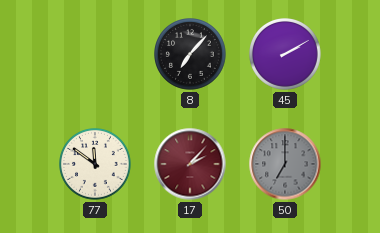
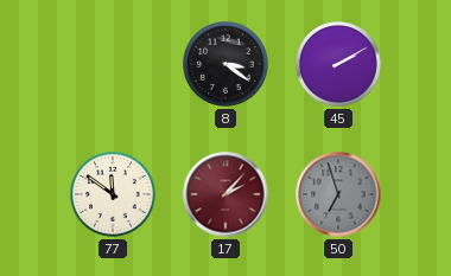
8: 7:07 -> 3:21 (227, 65)
50: 7:00 -> 6:57 (338, 194)
